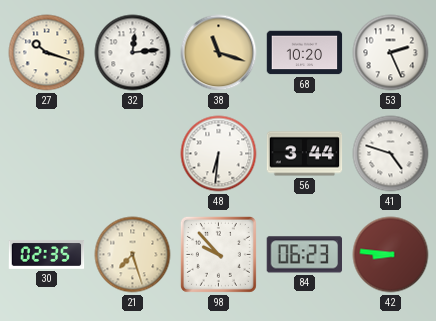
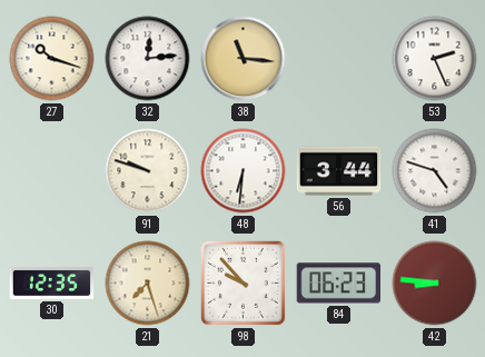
38: 11:18 -> 11:16 (244, 59)
68: 10:20 -> none (305, 53)
91: none -> 9:48 (148, 171)
30: 02:35 -> 12:35 (52, 284)
